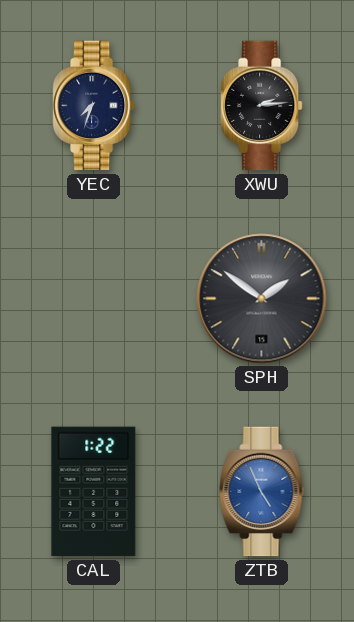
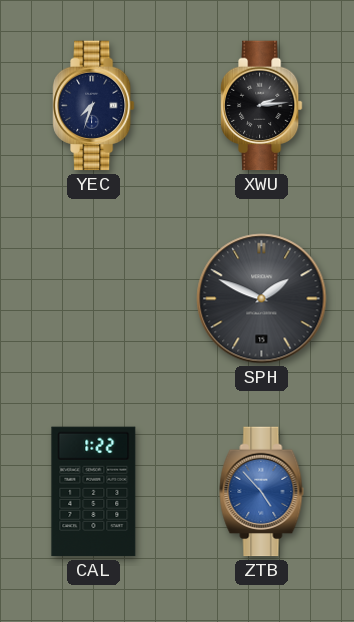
SPH: 1:51 -> 1:49 (262, 299)
ZTB: 4:56 -> 4:53 (262, 492)
